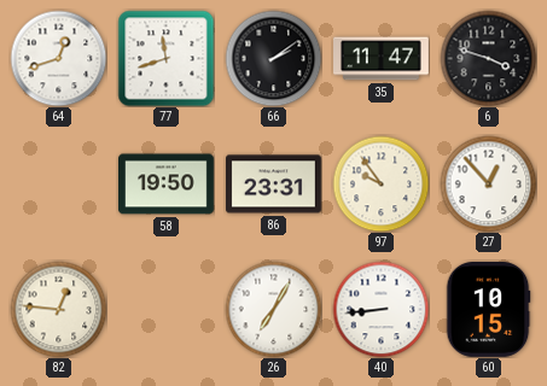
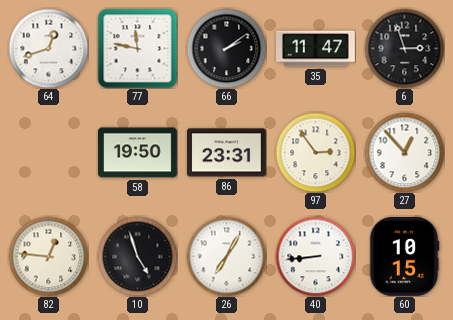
77: 11:42 -> 11:47 (137, 48)
6: 3:48 -> 2:57 (404, 48)
97: 9:54 -> 2:54 (315, 152)
10: none -> 4:57 (137, 256)
